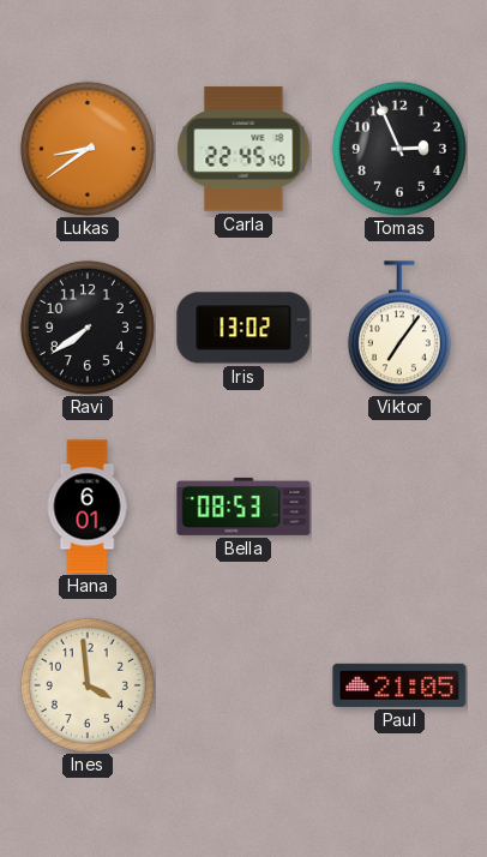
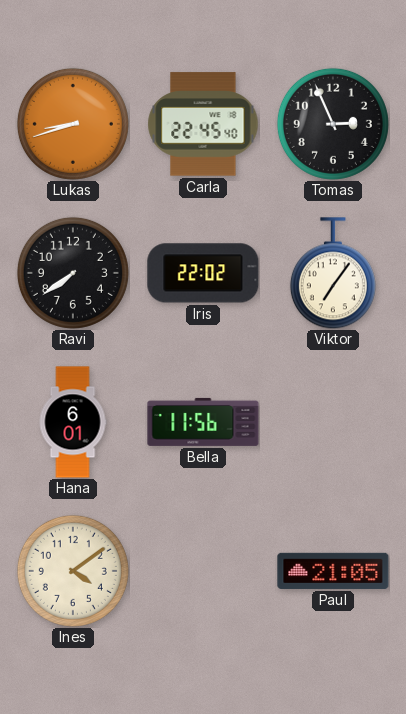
Lukas: 8:39 -> 8:42 (73, 124)
Iris: 13:02 -> 22:02 (203, 273)
Bella: 08:53 -> 11:56 (203, 422)
Ines: 3:59 -> 4:09 (73, 571)
